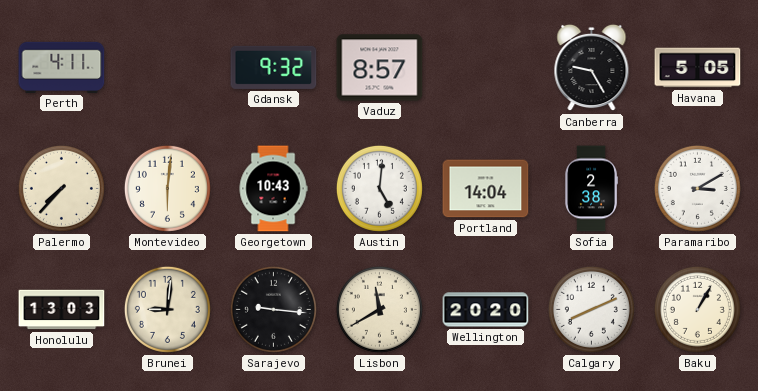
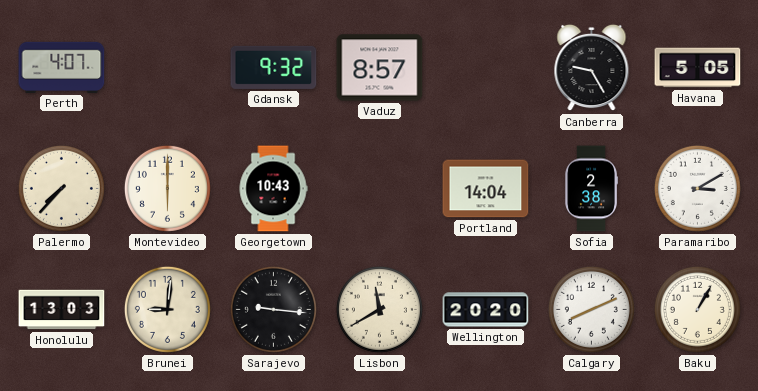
Perth: 4:11 -> 4:07 (62, 67)
Montevideo: 6:01 -> 6:00 (167, 188)
Austin: 5:01 -> none (379, 188)
